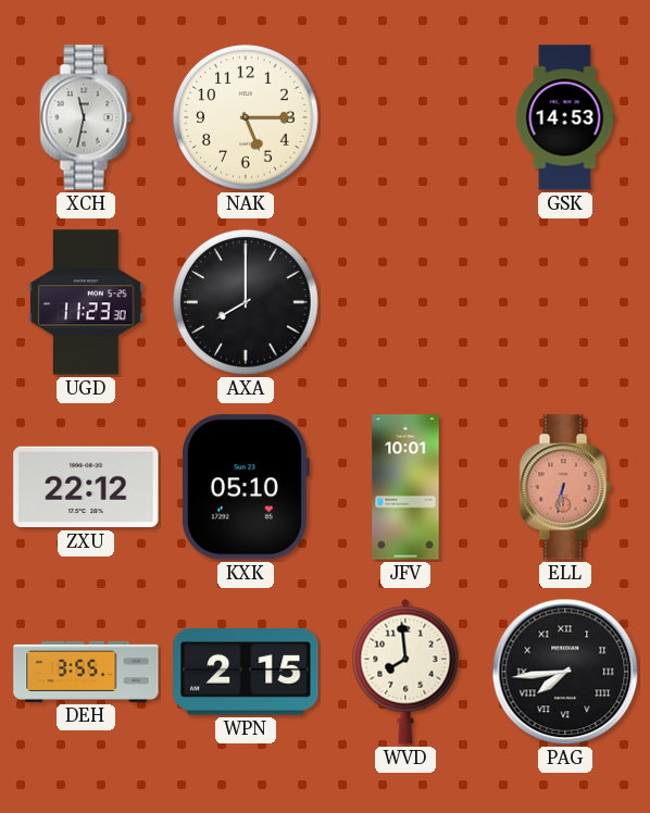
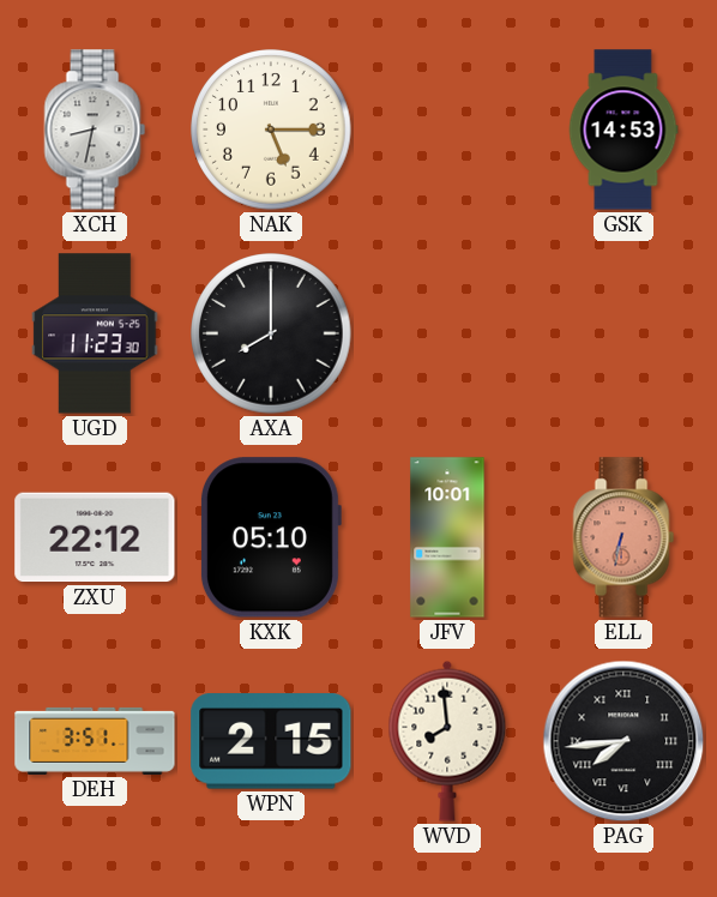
XCH: 11:32 -> 8:32 (95, 130)
DEH: 3:55 -> 3:51 (95, 741)
